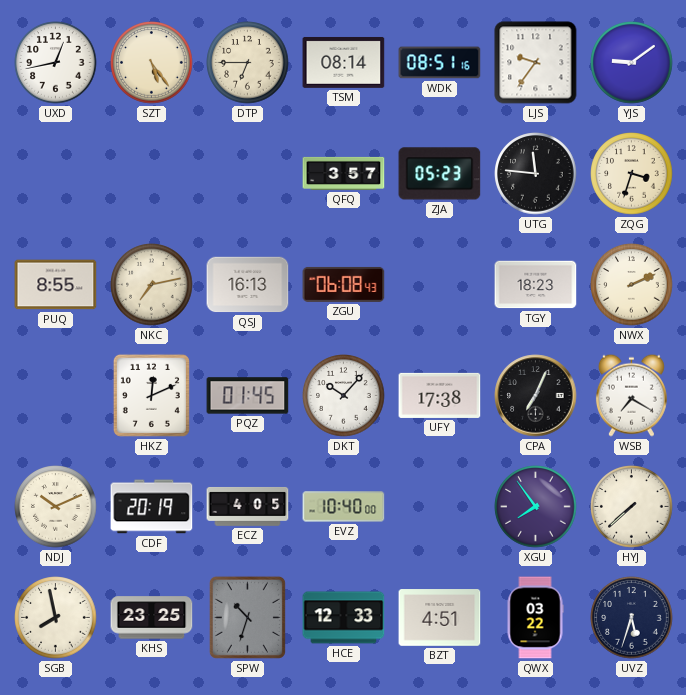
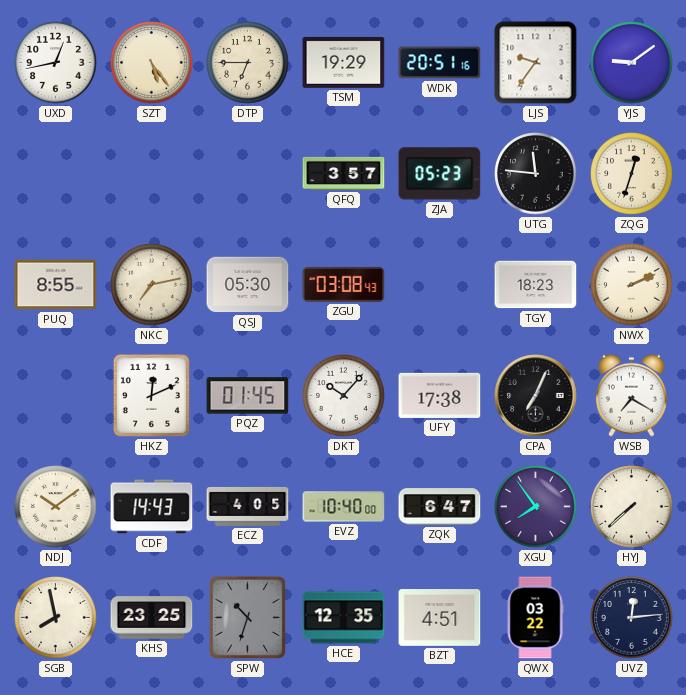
TSM: 08:14 -> 19:29 (344, 62)
WDK: 08:51 -> 20:51 (440, 63)
ZQG: 3:33 -> 12:33 (632, 174)
QSJ: 16:13 -> 05:30 (248, 285)
ZGU: 06:08 -> 03:08 (344, 284)
NDJ: 10:11 -> 10:09 (56, 507)
CDF: 20:19 -> 14:43 (152, 507)
ZQK: none -> 6:47 (440, 507)
HCE: 12:33 -> 12:35 (344, 618)
UVZ: 5:33 -> 12:14 (632, 618)
